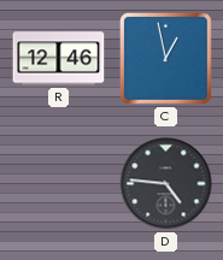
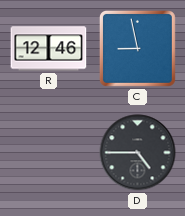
C: 12:58 -> 8:58 (137, 48)
D: 4:46 -> 4:45 (138, 153)
